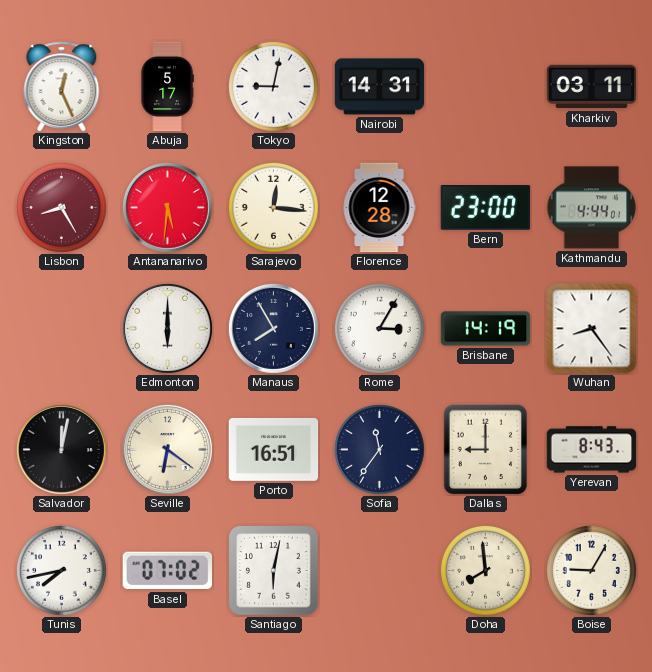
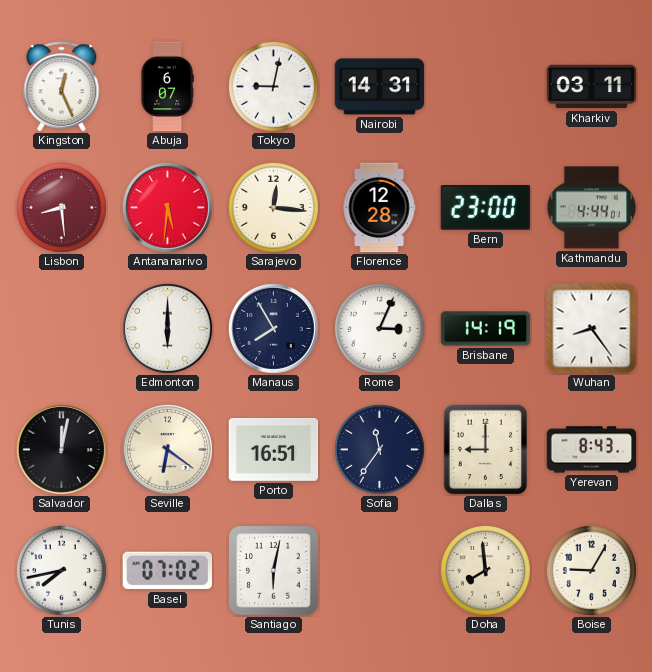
Abuja: 5:17 -> 6:07 (167, 87)
Lisbon: 8:25 -> 8:29 (61, 207)
Rome: 3:05 -> 3:04 (379, 328)
